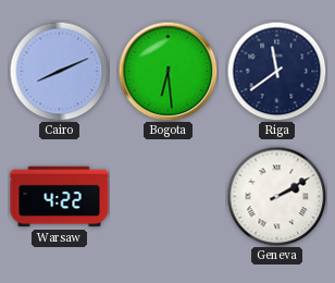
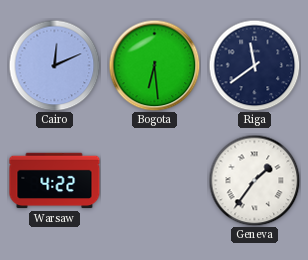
Cairo: 8:11 -> 12:11 (54, 65)
Geneva: 2:10 -> 1:36 (254, 180)
